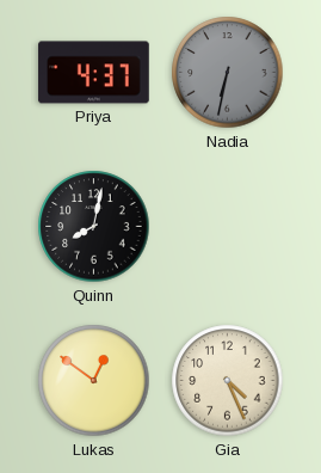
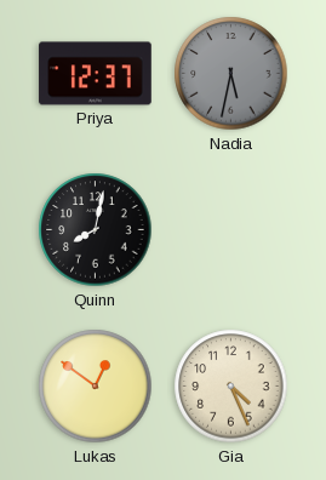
Priya: 4:37 -> 12:37 (96, 74)
Nadia: 6:32 -> 5:32 (231, 74)
